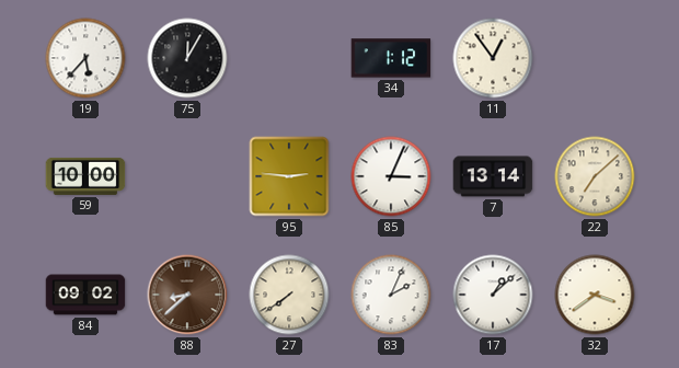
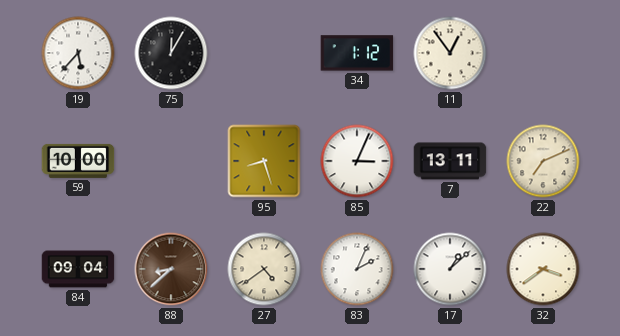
95: 2:46 -> 8:27 (264, 161)
7: 13:14 -> 13:11 (450, 161)
22: 7:08 -> 7:11 (543, 161)
84: 09:02 -> 09:04 (78, 269)
27: 7:39 -> 4:39 (264, 269)
